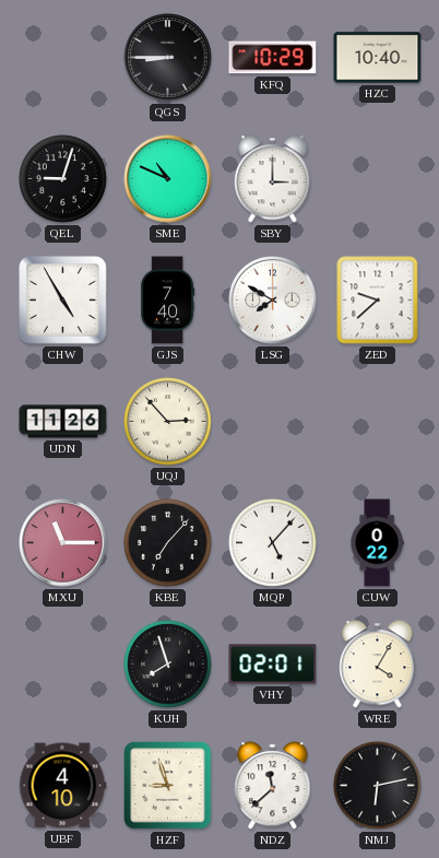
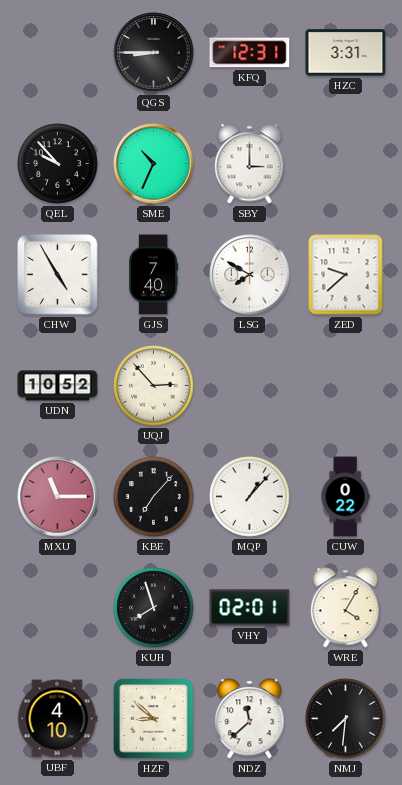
KFQ: 10:29 -> 12:31 (250, 53)
HZC: 10:40 -> 3:31 (346, 53)
QEL: 9:03 -> 9:53 (58, 164)
SME: 10:49 -> 10:34 (154, 164)
UDN: 11:26 -> 10:52 (58, 386)
MQP: 5:07 -> 1:07 (250, 497)
HZF: 8:57 -> 8:52 (154, 719)
NMJ: 6:13 -> 7:31 (346, 719)
